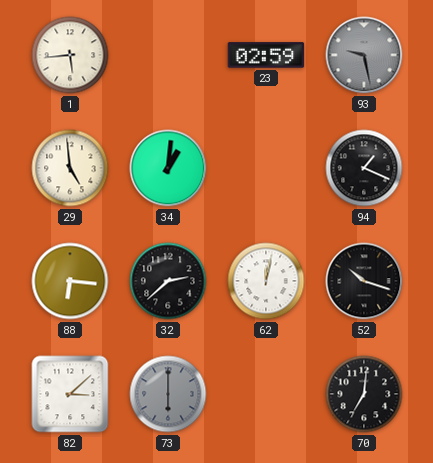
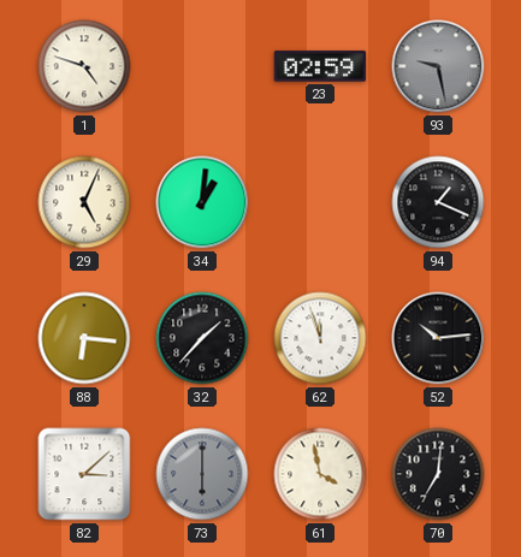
1: 5:44 -> 4:48 (84, 66)
29: 4:59 -> 5:04 (84, 202)
32: 2:38 -> 1:37 (202, 338)
62: 12:02 -> 11:57 (320, 338)
52: 10:18 -> 10:14 (438, 338)
61: none -> 3:58 (320, 474)
